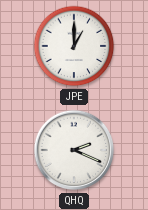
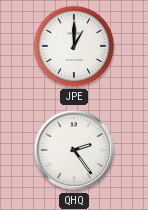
QHQ: 2:19 -> 2:24 (74, 150)
